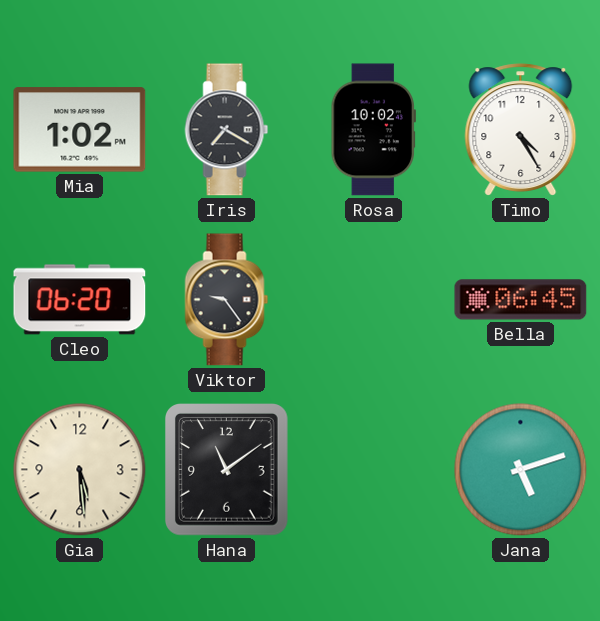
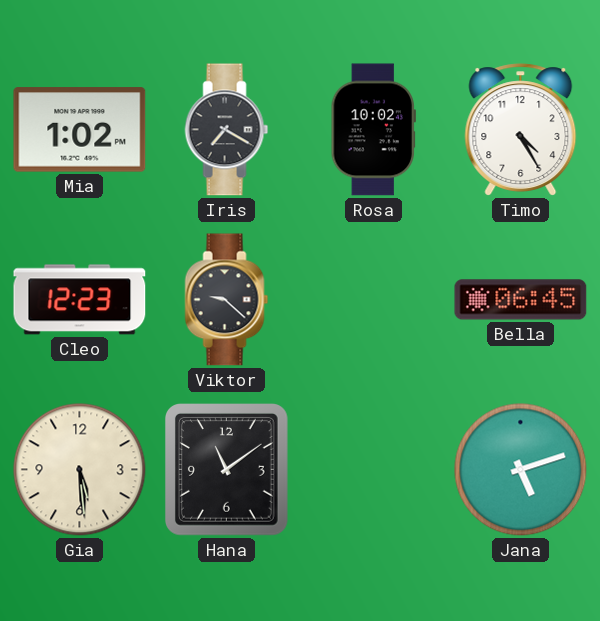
Cleo: 06:20 -> 12:23 (80, 300)
Viktor: 9:24 -> 9:22 (227, 300)
